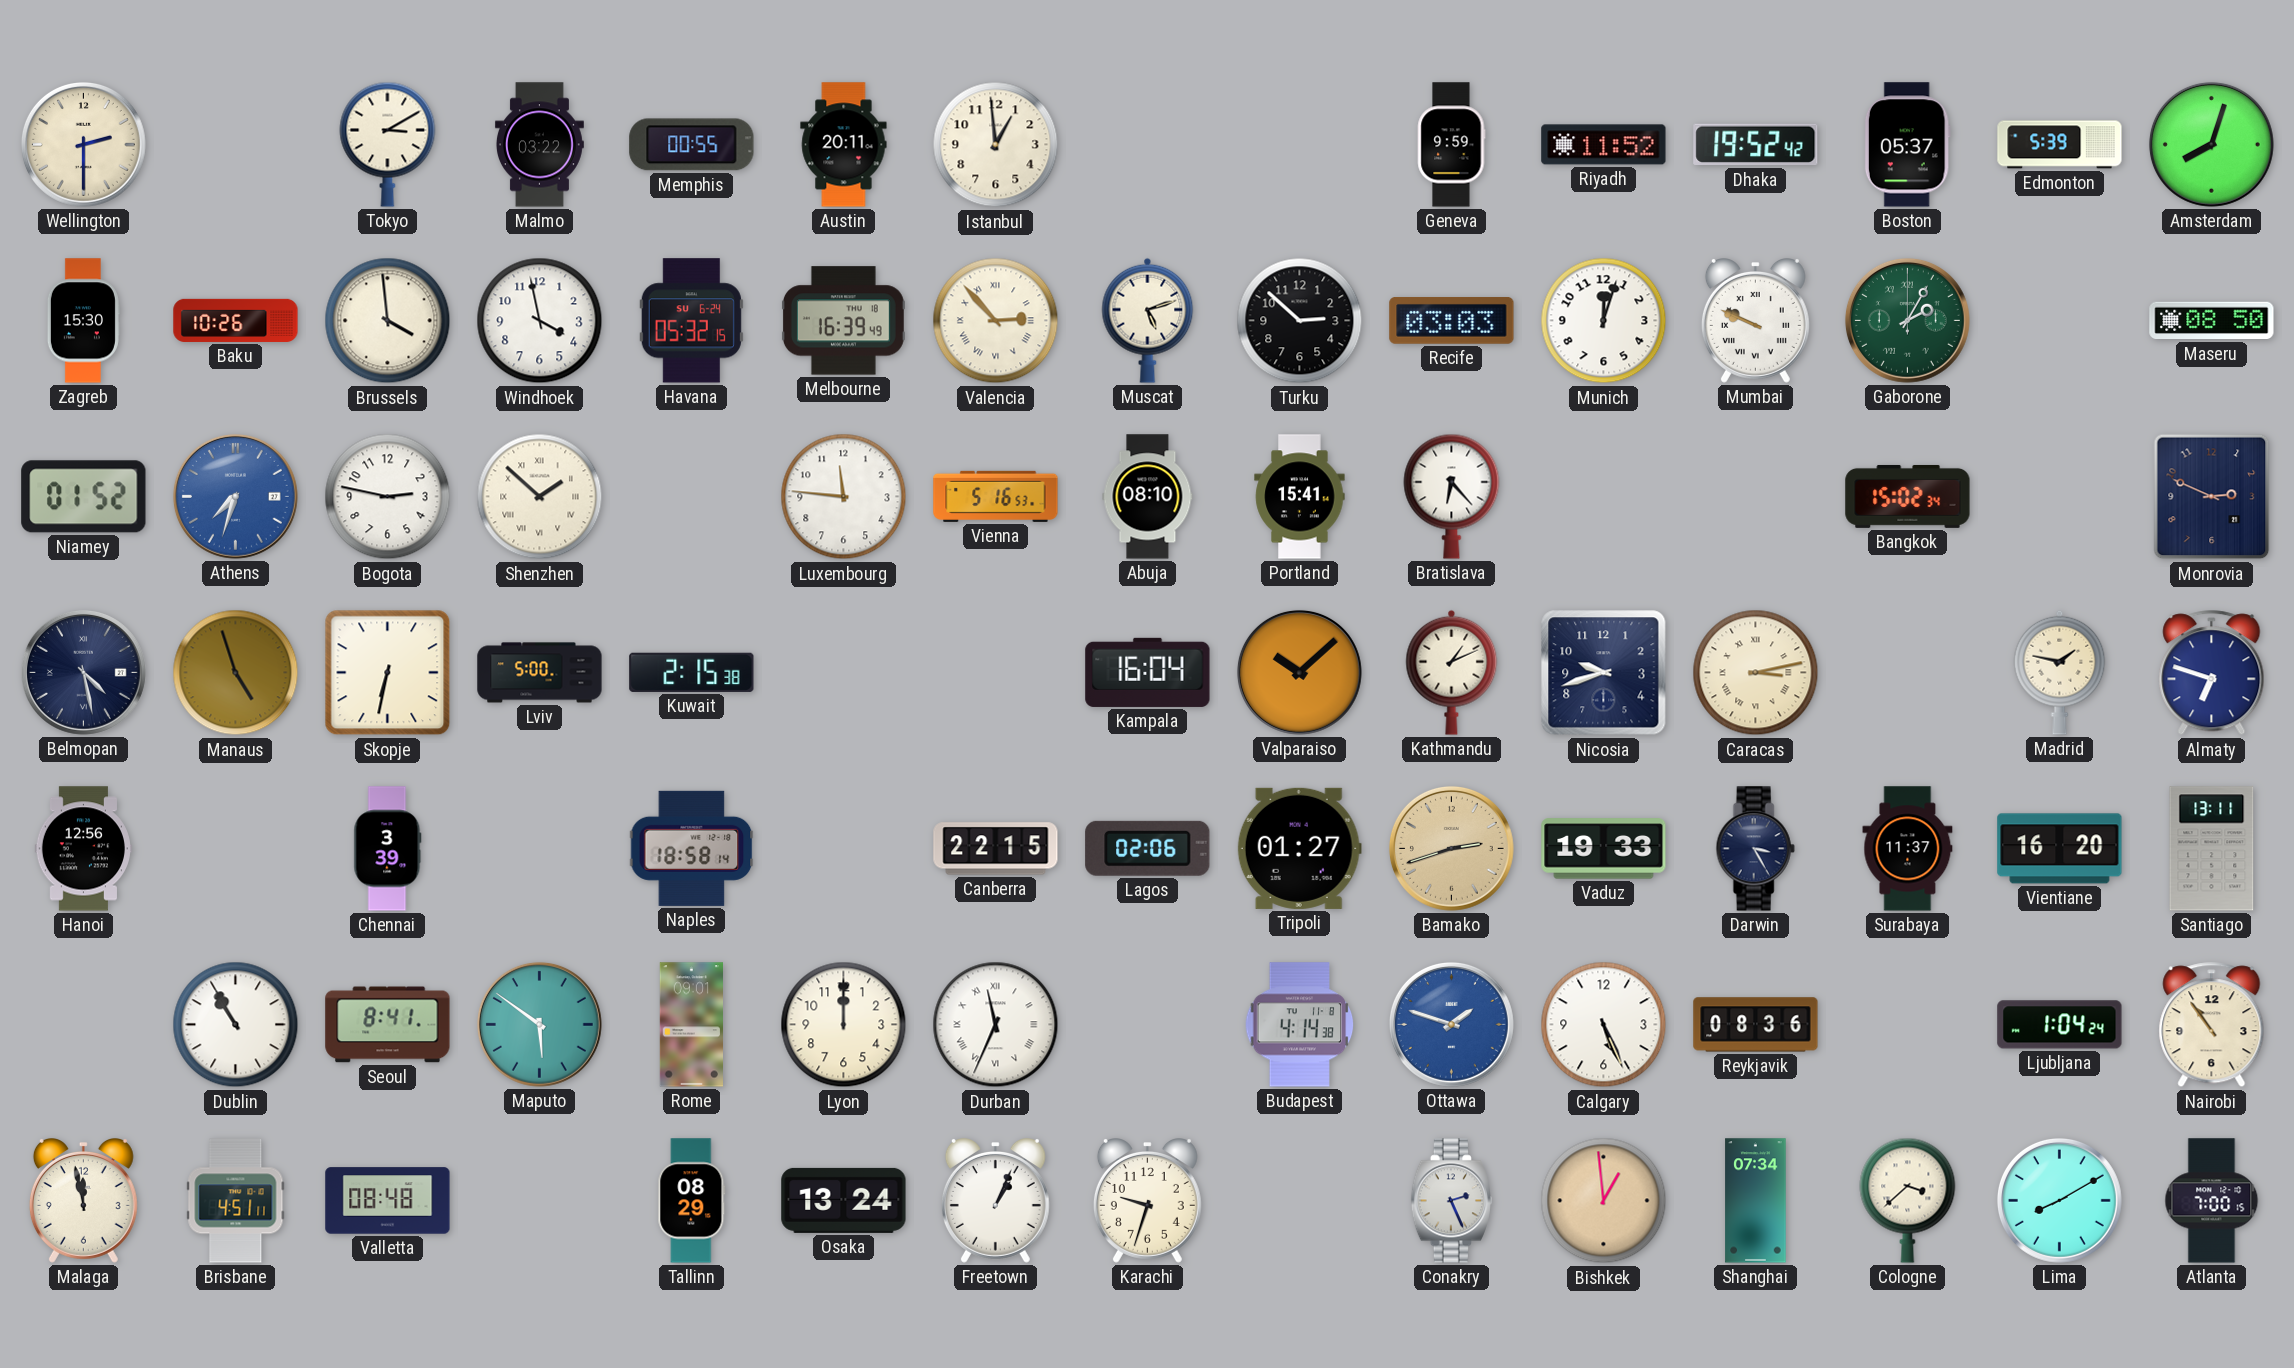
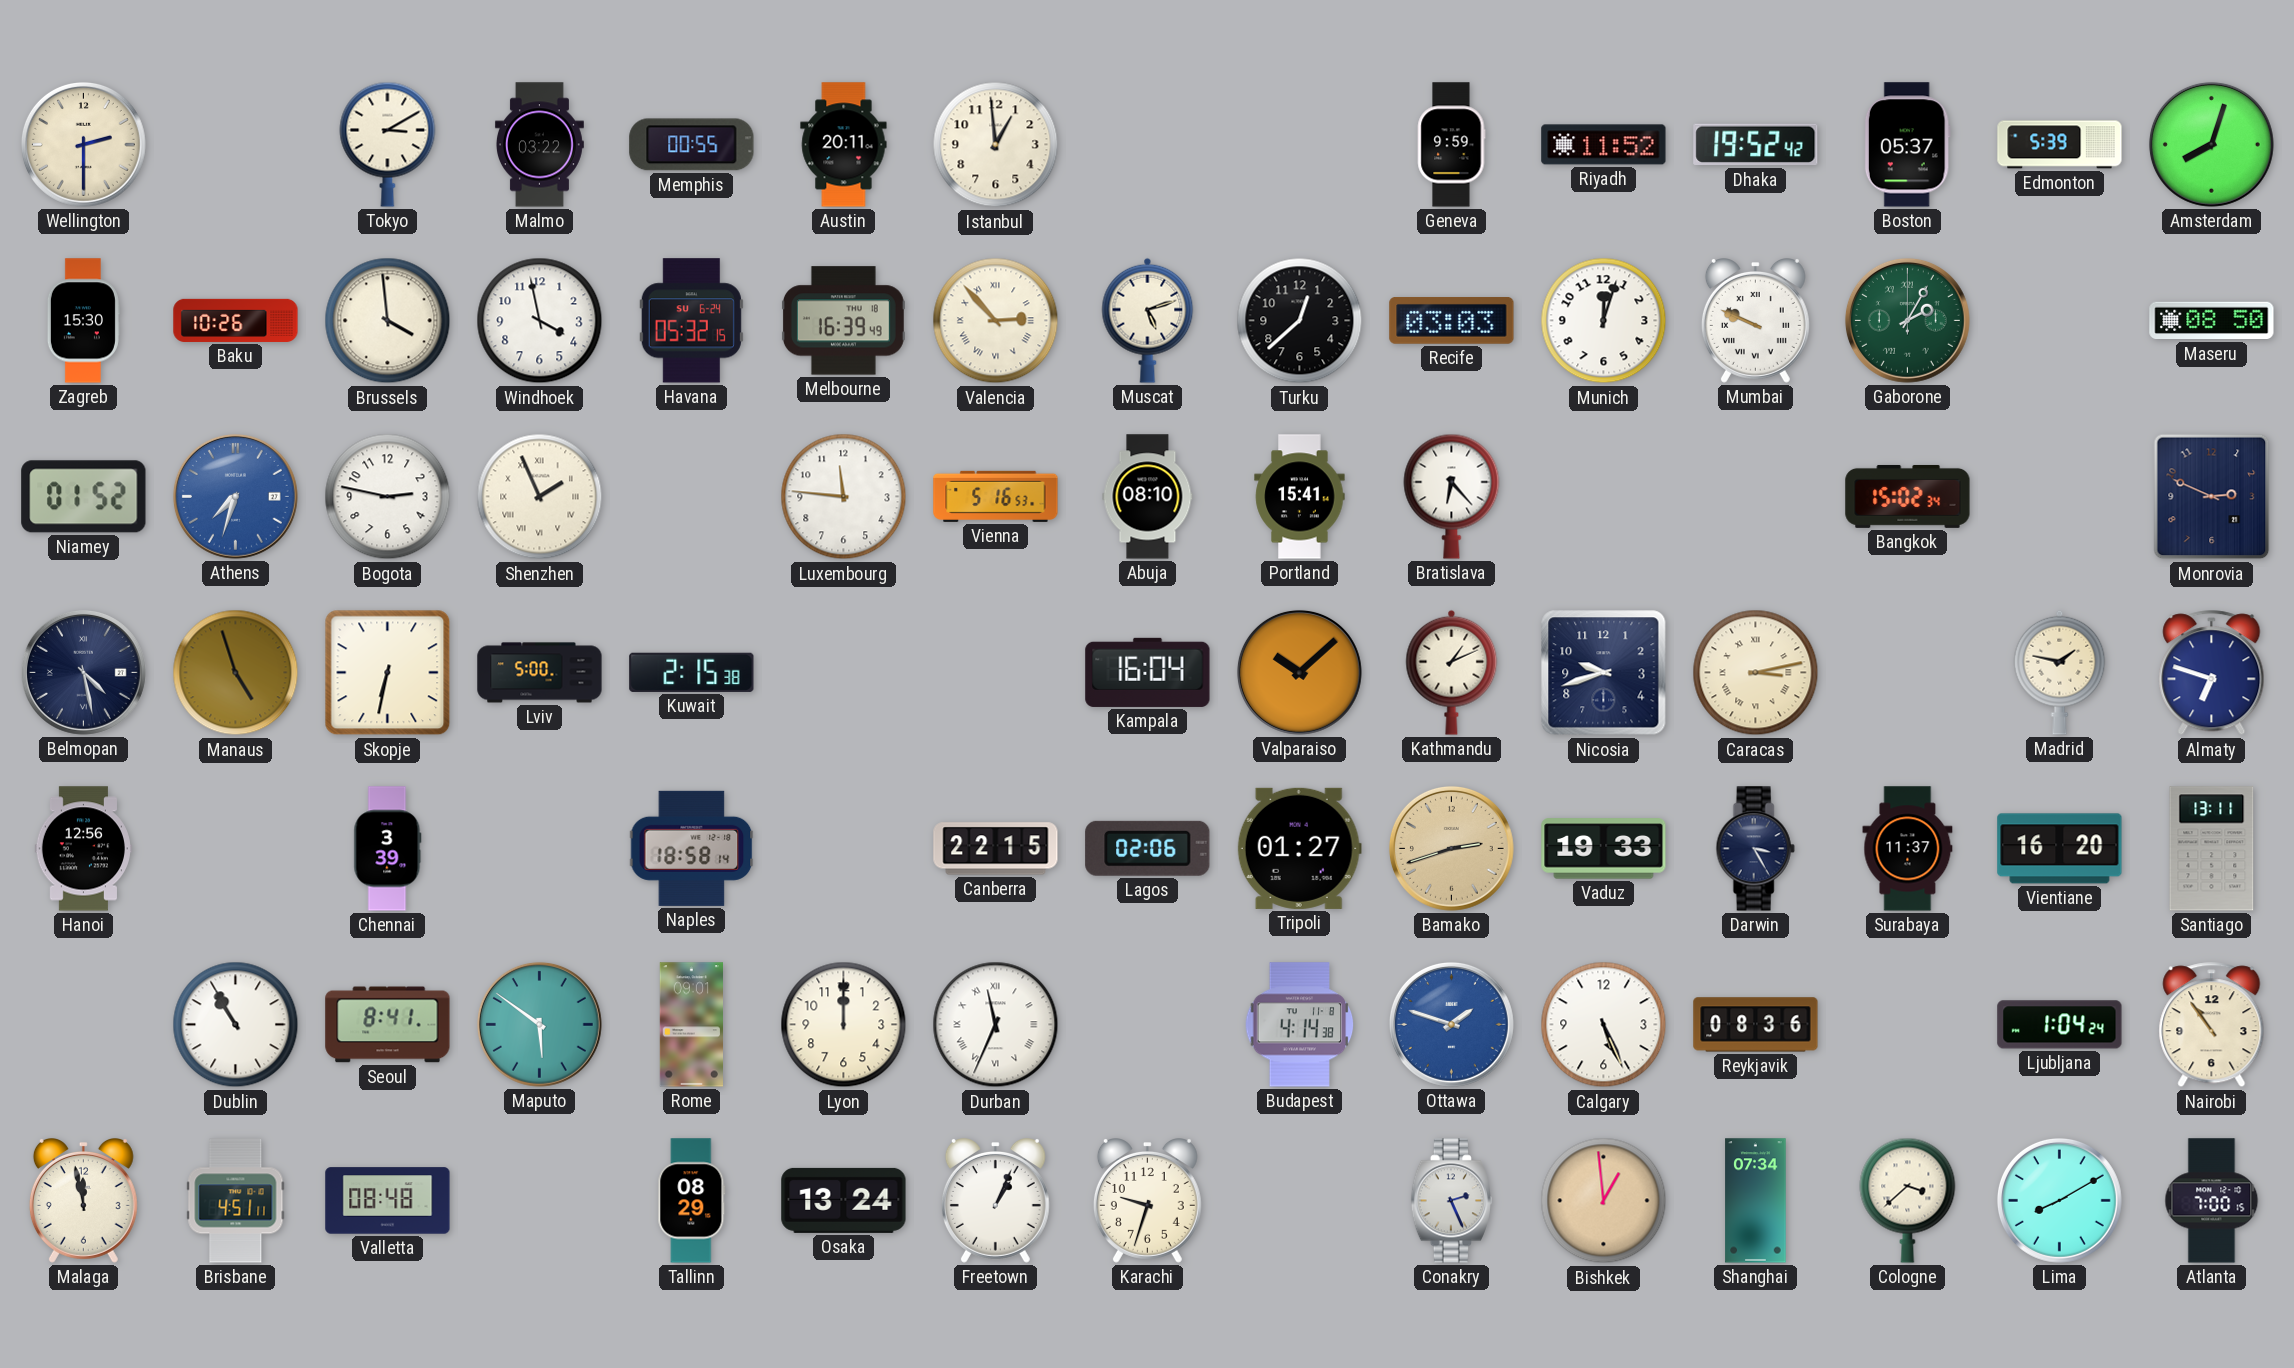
Turku: 2:52 -> 12:38 (1300, 321)
Shenzhen: 1:52 -> 1:56 (540, 497)
